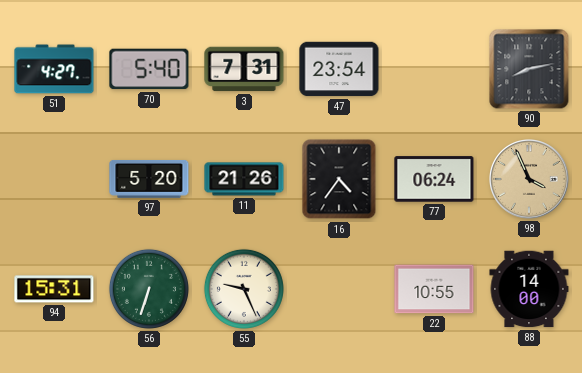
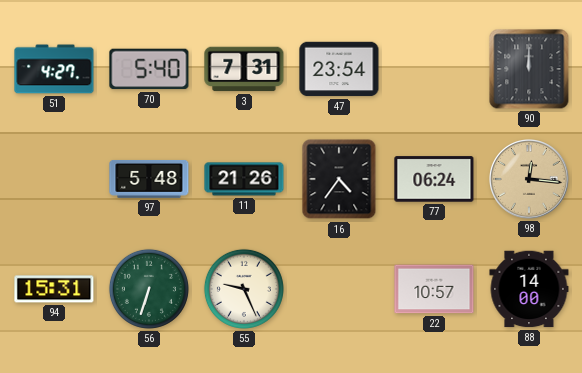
90: 8:13 -> 12:00 (529, 69)
97: 5:20 -> 5:48 (149, 179)
98: 3:56 -> 12:16 (530, 180)
22: 10:55 -> 10:57 (434, 289)
